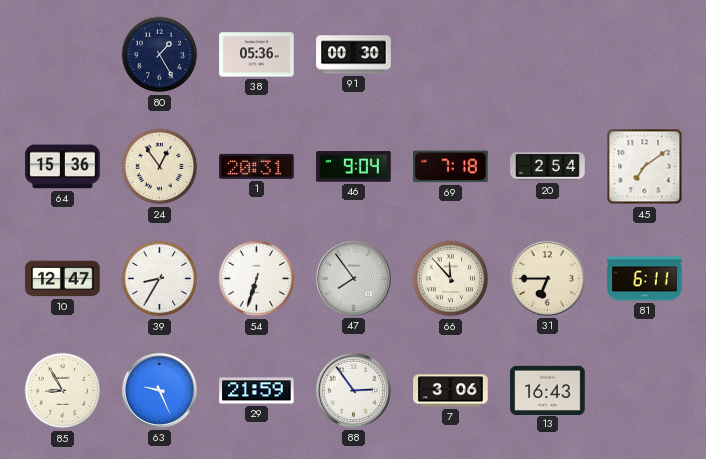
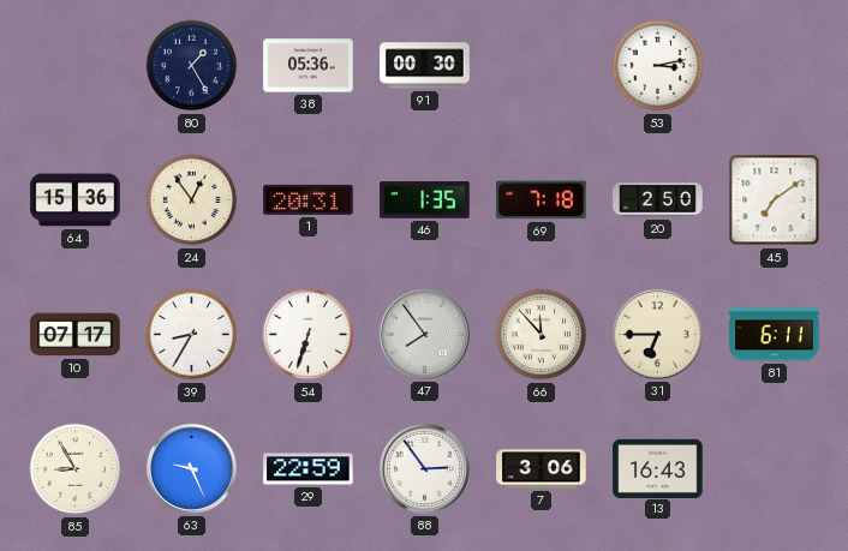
53: none -> 3:13 (658, 66)
46: 9:04 -> 1:35 (425, 200)
20: 2:54 -> 2:50 (658, 200)
10: 12:47 -> 07:17 (76, 335)
29: 21:59 -> 22:59 (309, 469)
